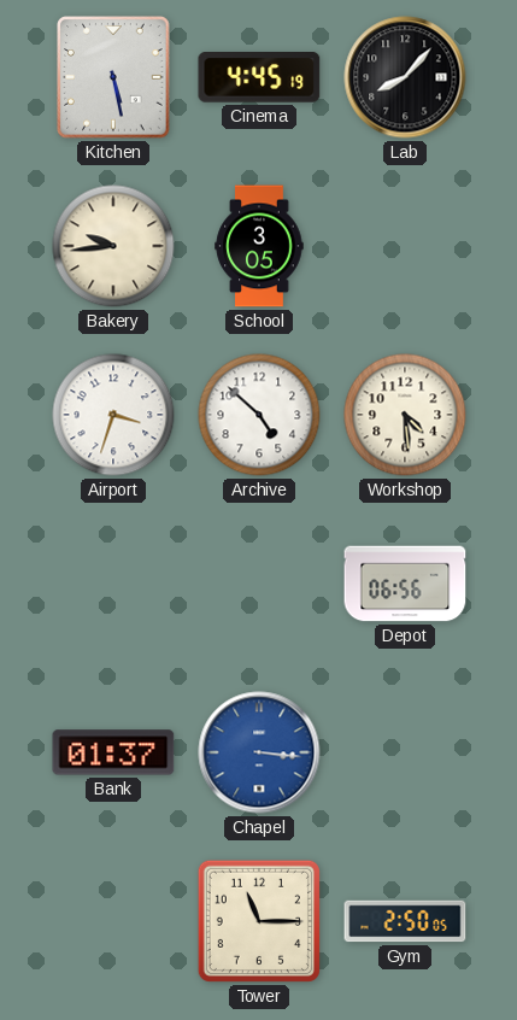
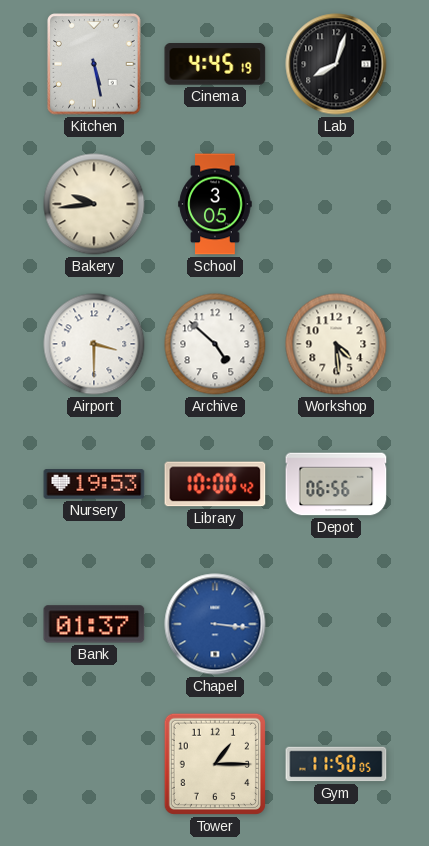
Lab: 8:07 -> 8:03 (336, 64)
Airport: 3:33 -> 3:30 (94, 344)
Nursery: none -> 19:53 (94, 484)
Library: none -> 10:00 (215, 484)
Tower: 11:15 -> 1:15 (215, 764)
Gym: 2:50 -> 11:50 (336, 764)
